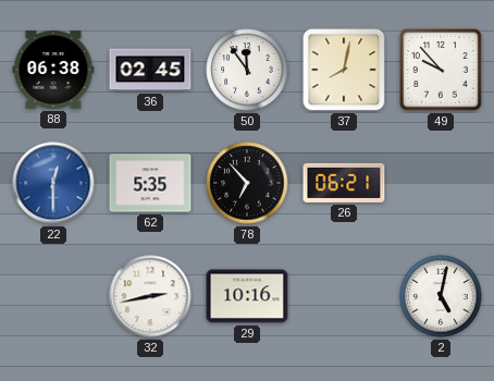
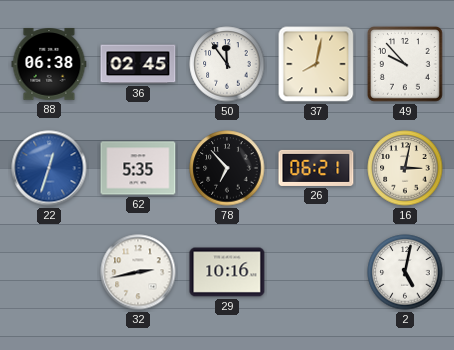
22: 12:30 -> 12:33 (49, 168)
16: none -> 3:02 (405, 168)
